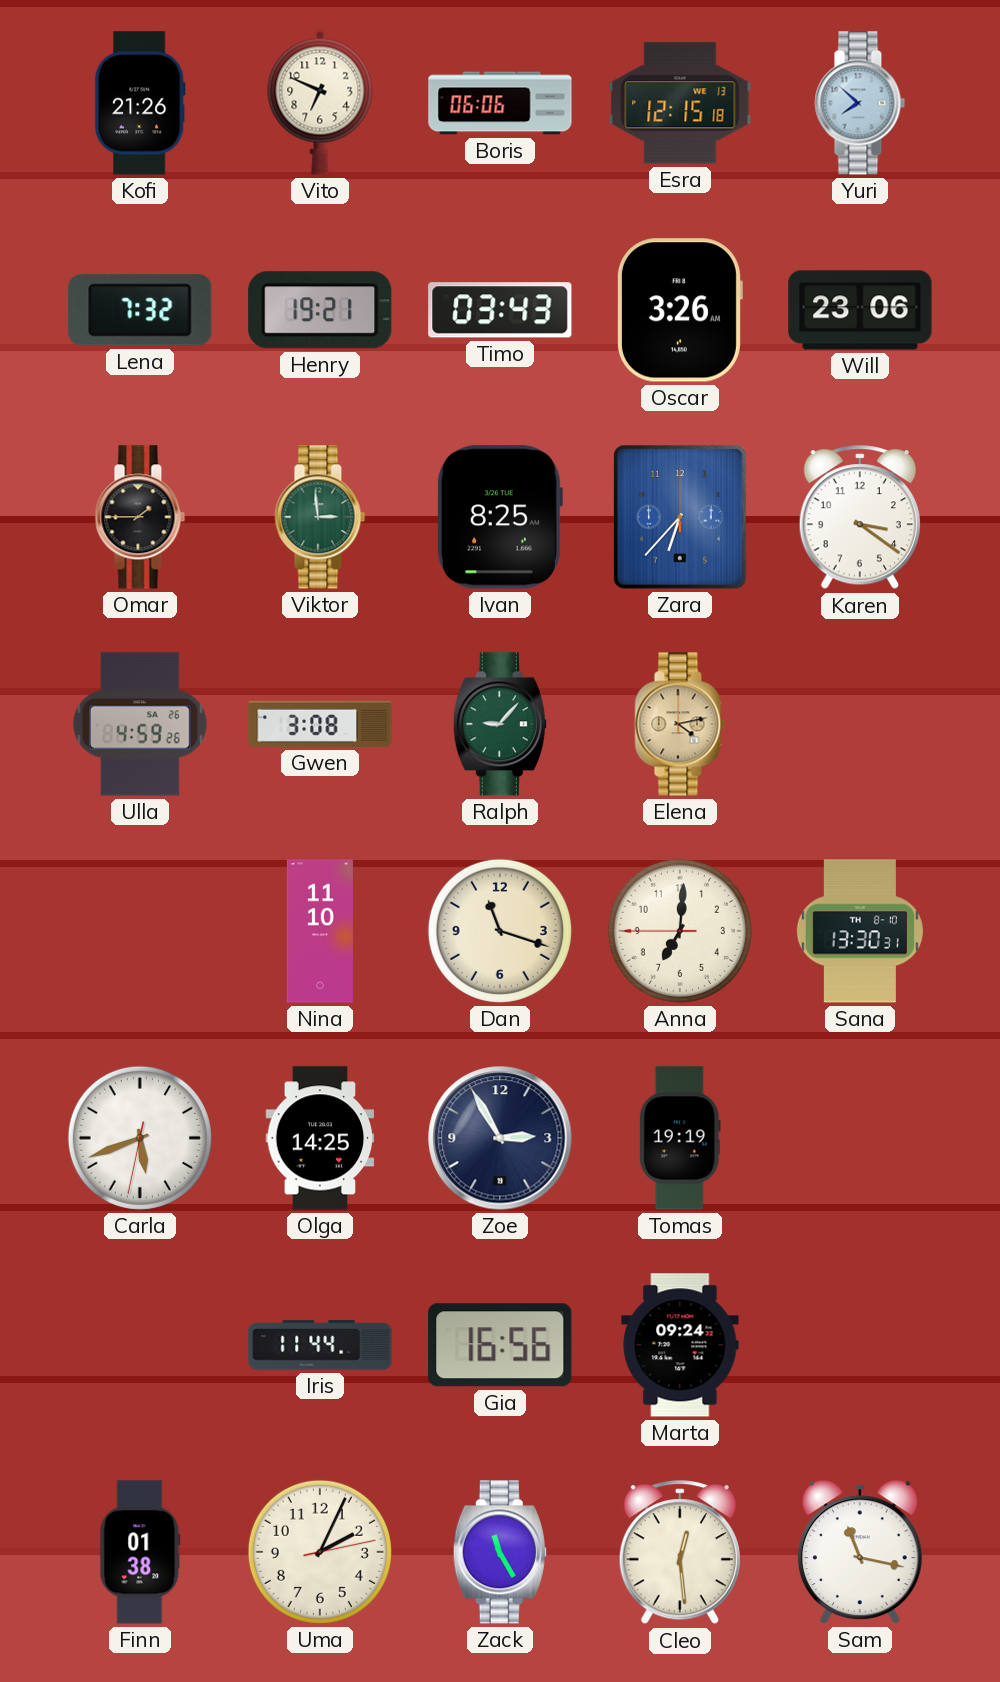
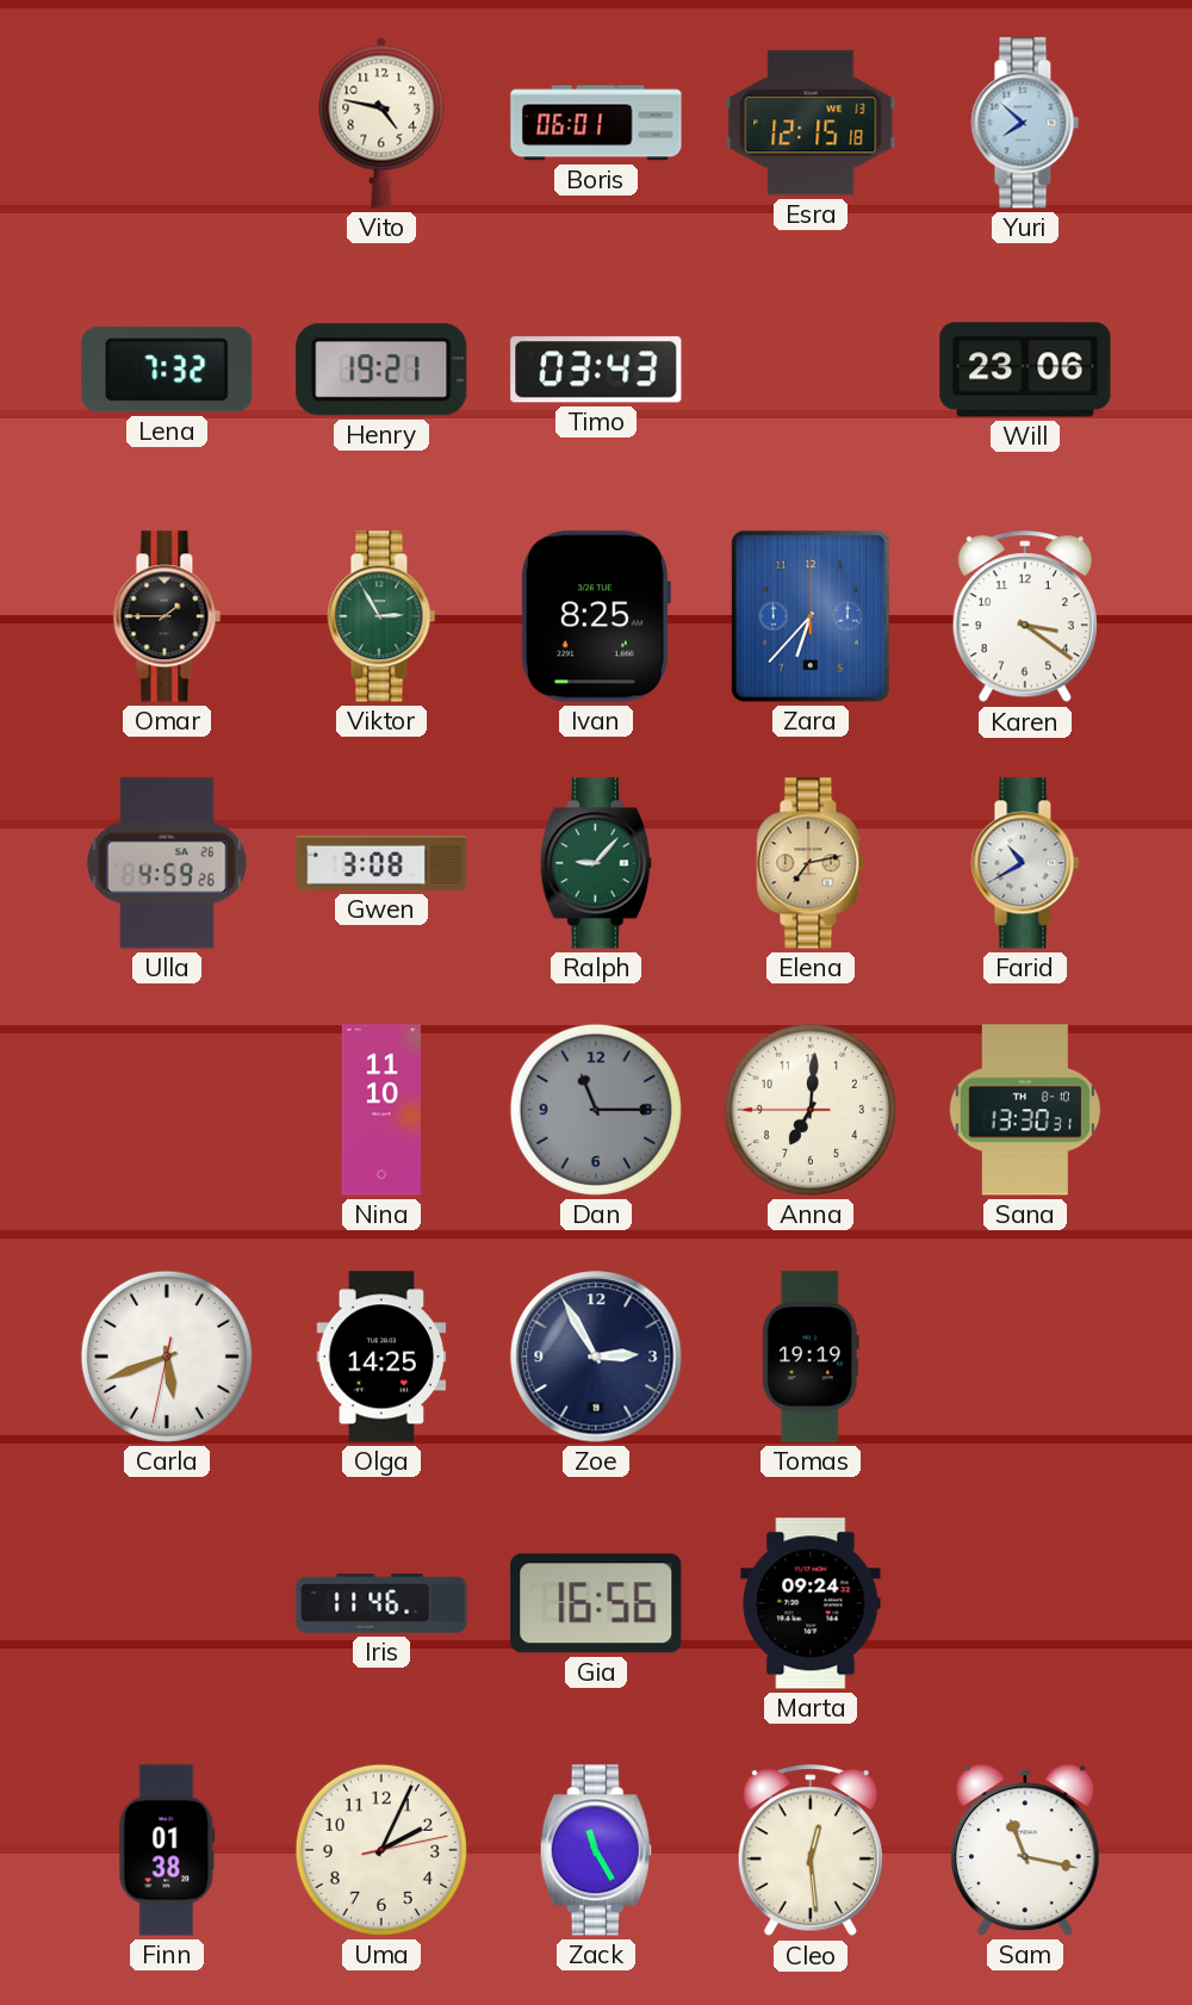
Kofi: 21:26 -> none (140, 103)
Vito: 6:49 -> 4:47 (381, 123)
Boris: 06:06 -> 06:01 (596, 123)
Oscar: 3:26 -> none (679, 310)
Viktor: 2:59 -> 2:55 (381, 616)
Elena: 4:13 -> 7:13 (811, 863)
Farid: none -> 10:40 (1025, 863)
Dan: 11:18 -> 11:15 (596, 1110)
Dan dial: cream -> grey (596, 1110)
Iris: 11:44 -> 11:46 (381, 1603)
